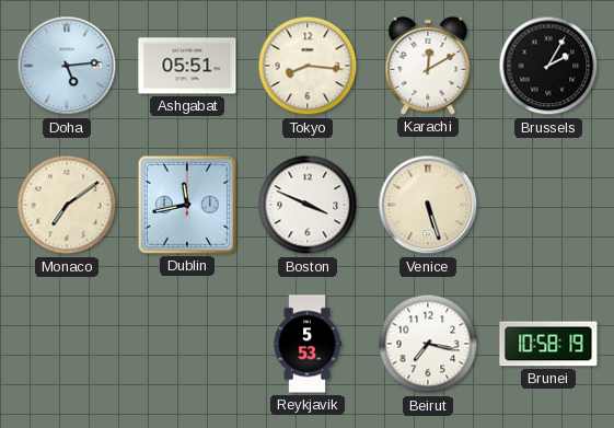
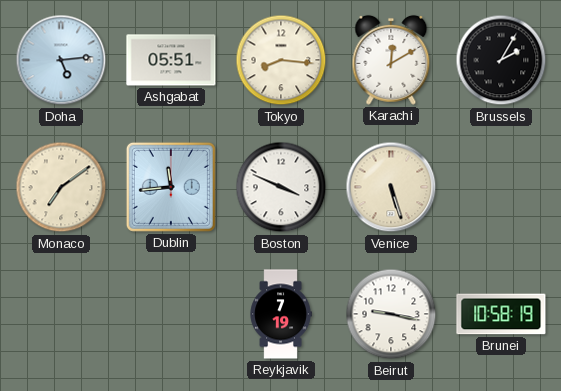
Dublin: 11:43 -> 11:44 (171, 187)
Reykjavik: 5:53 -> 7:19 (281, 314)
Beirut: 7:17 -> 9:17 (391, 314)
